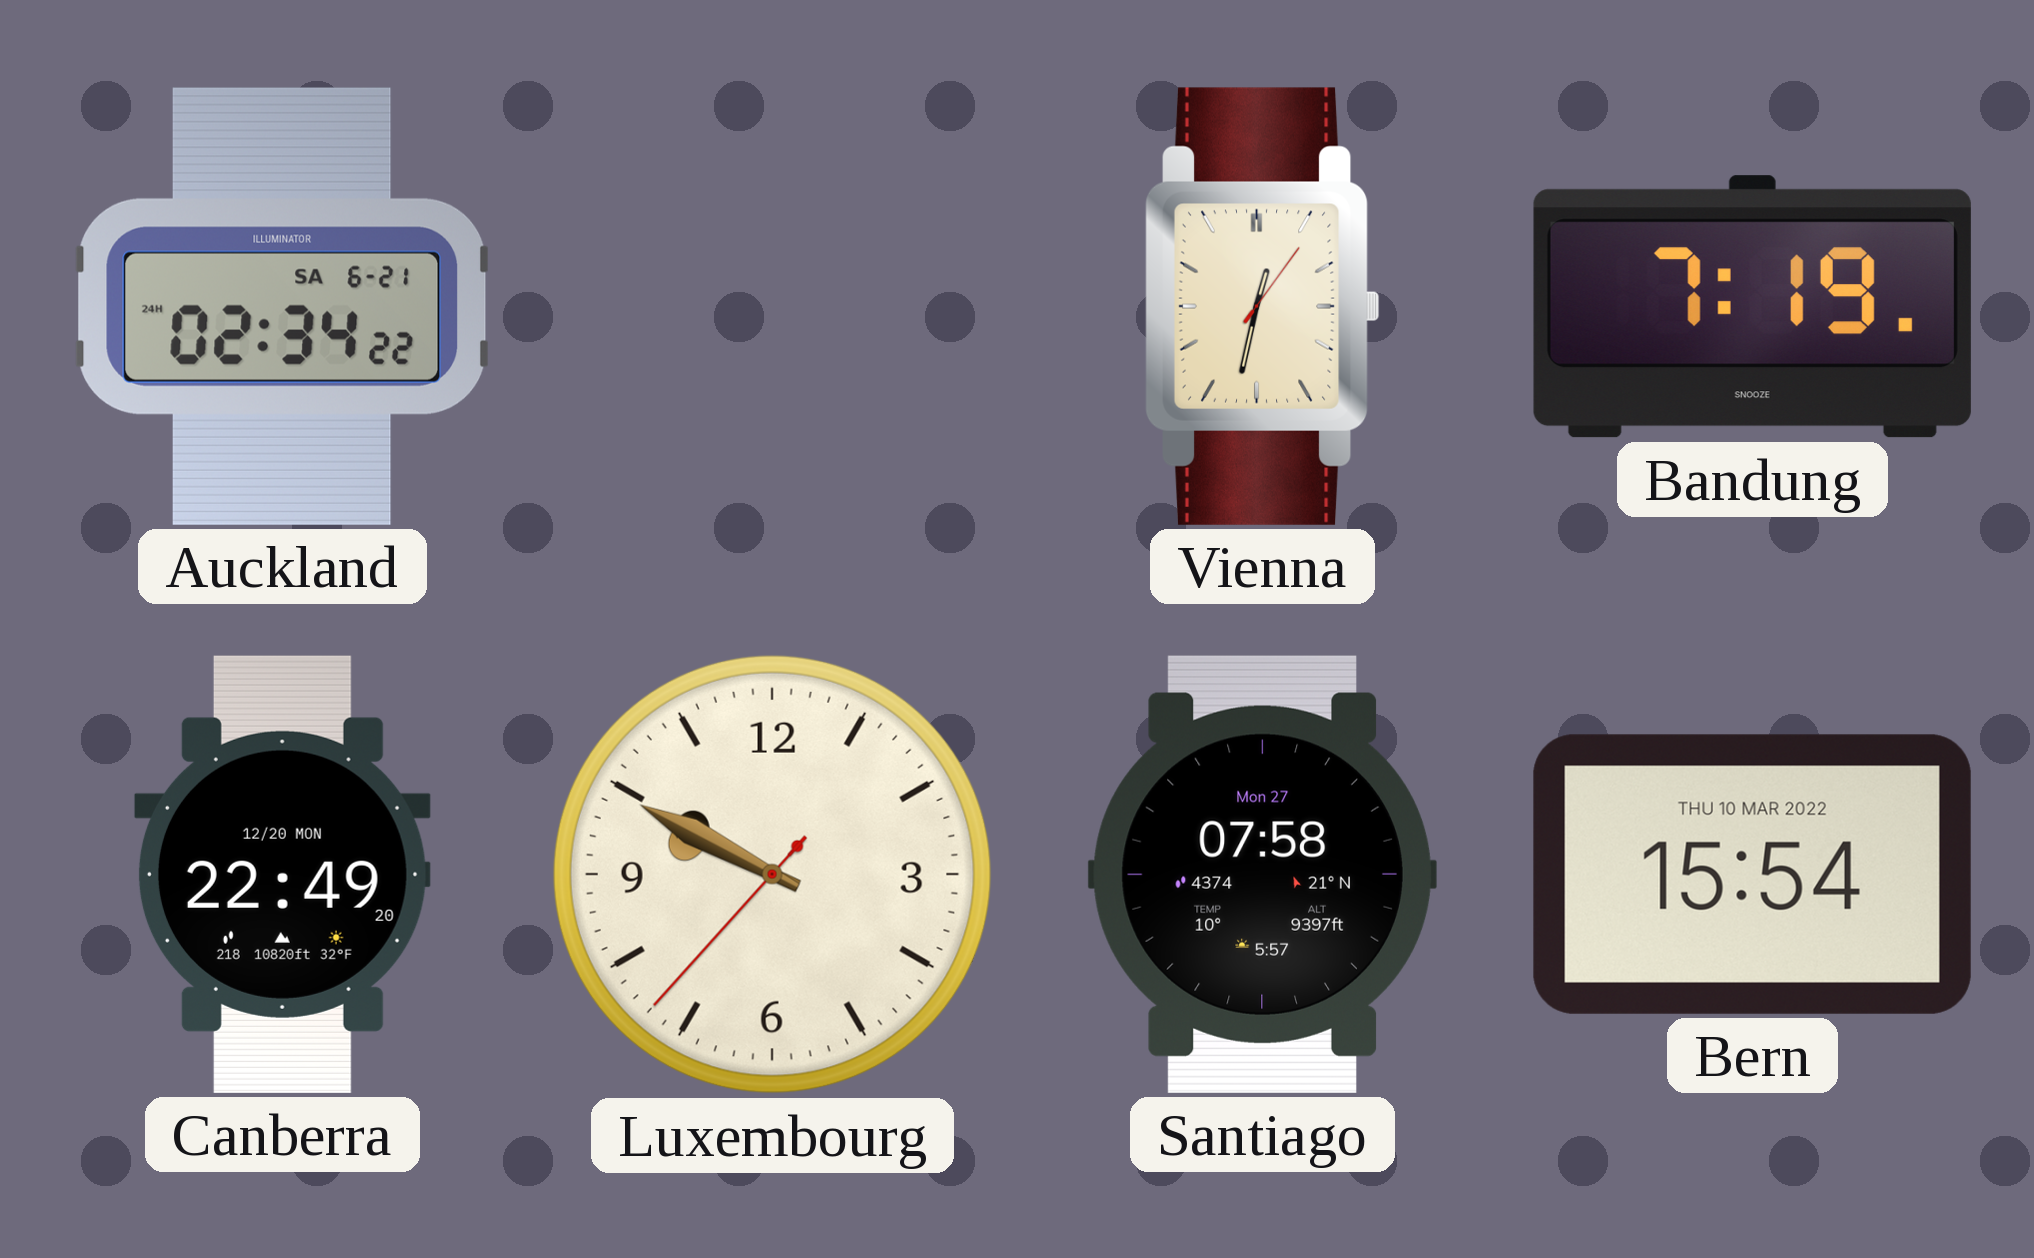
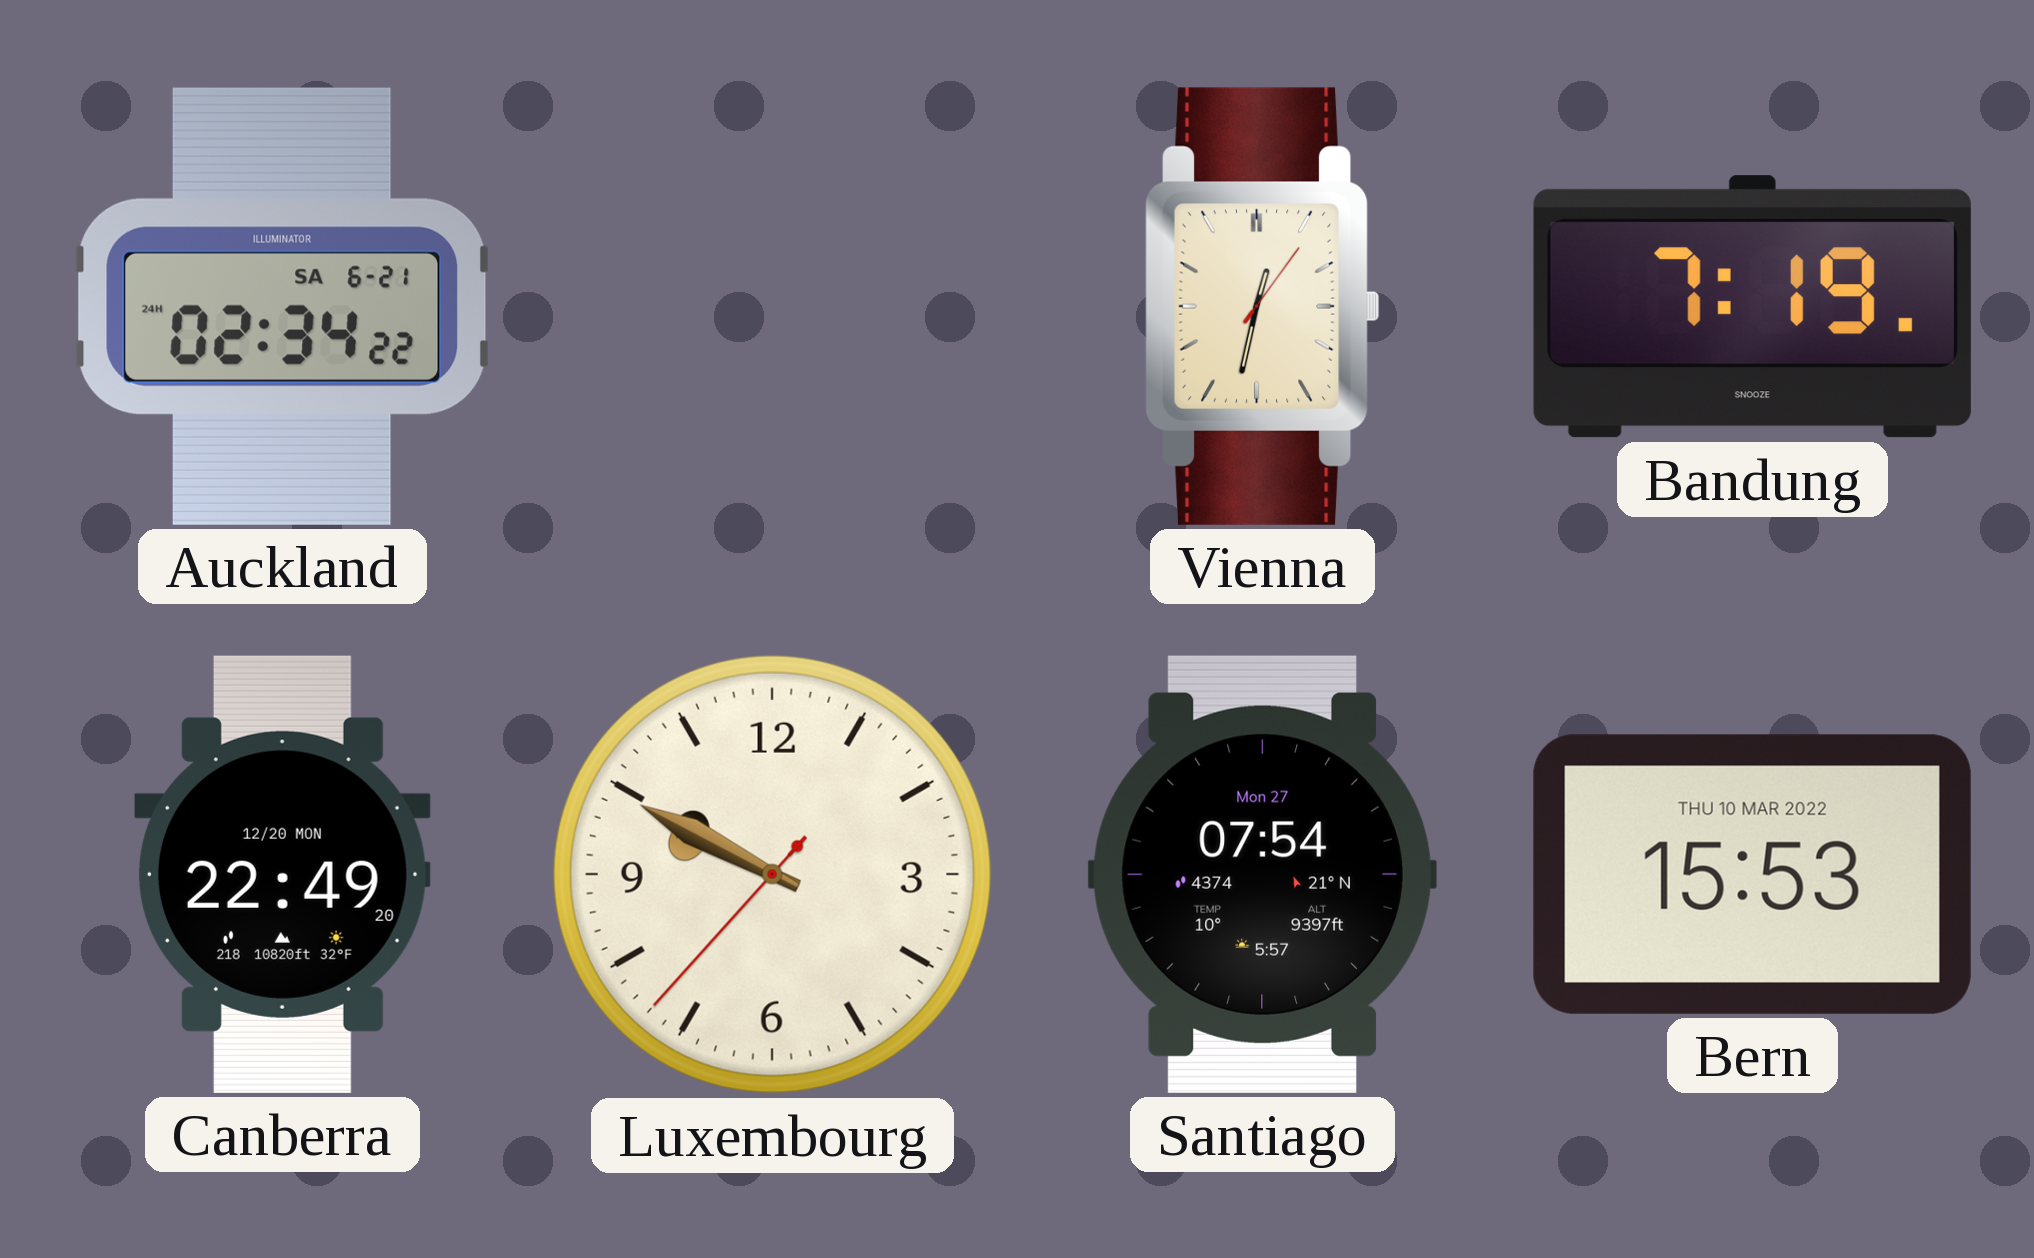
Santiago: 07:58 -> 07:54 (1262, 874)
Bern: 15:54 -> 15:53 (1752, 874)
